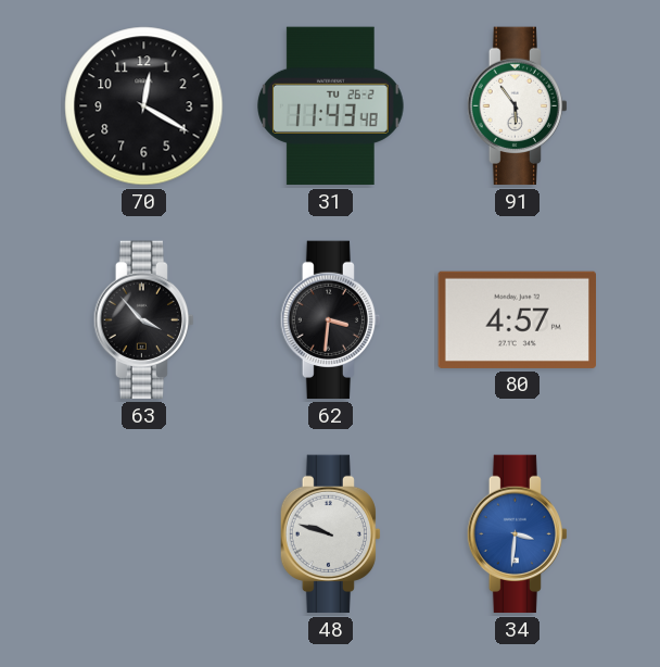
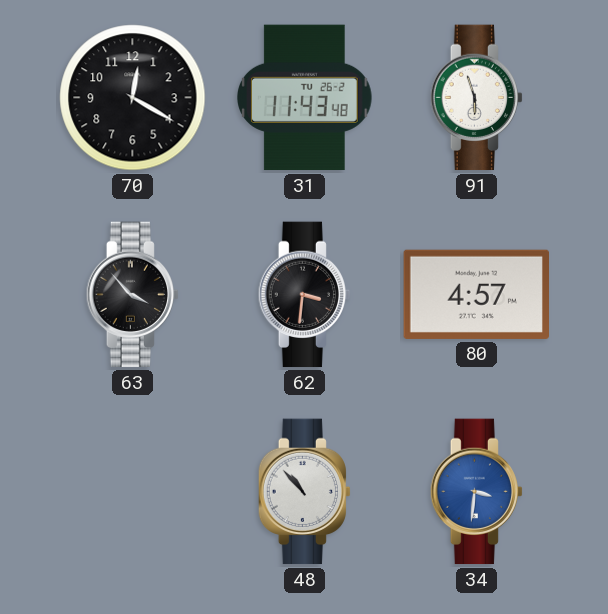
91: 5:54 -> 5:57 (476, 98)
48: 9:48 -> 10:53 (304, 492)
